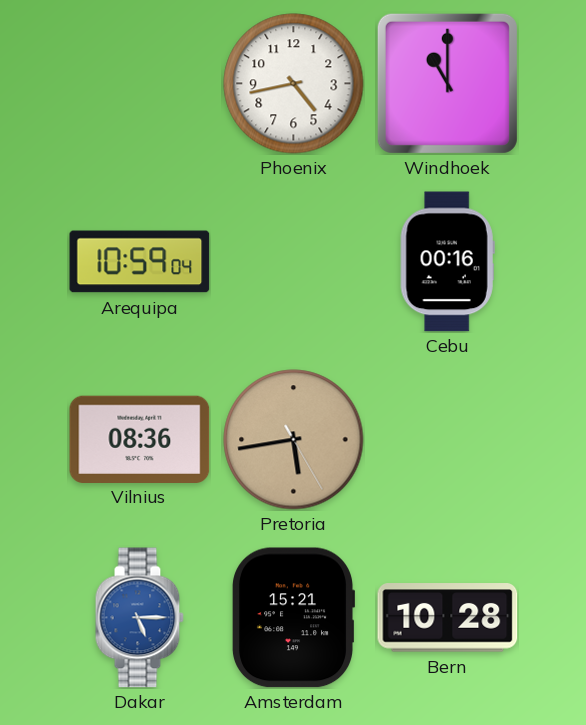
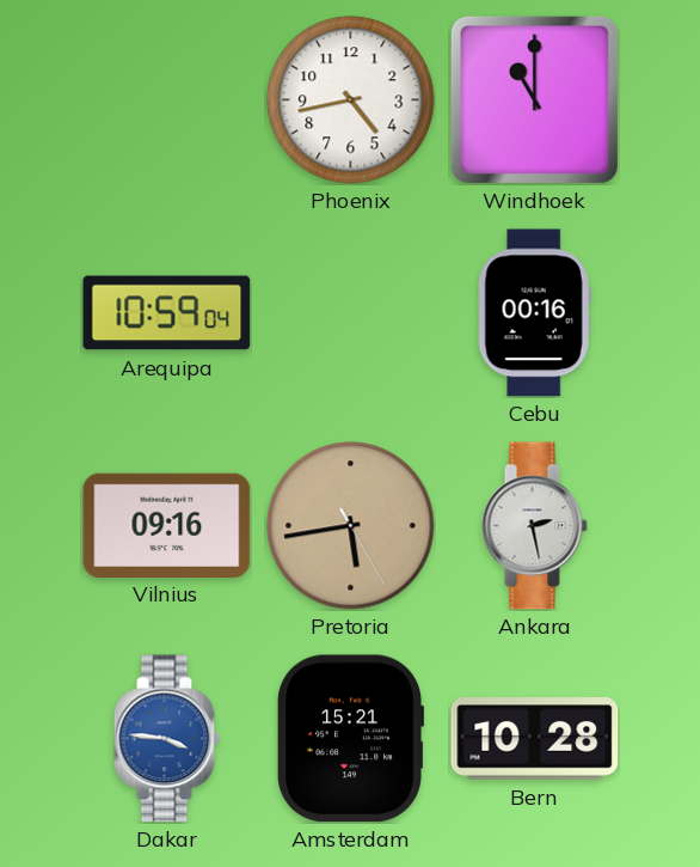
Vilnius: 08:36 -> 09:16 (167, 525)
Ankara: none -> 2:28 (534, 526)
Dakar: 5:15 -> 3:46 (166, 739)
